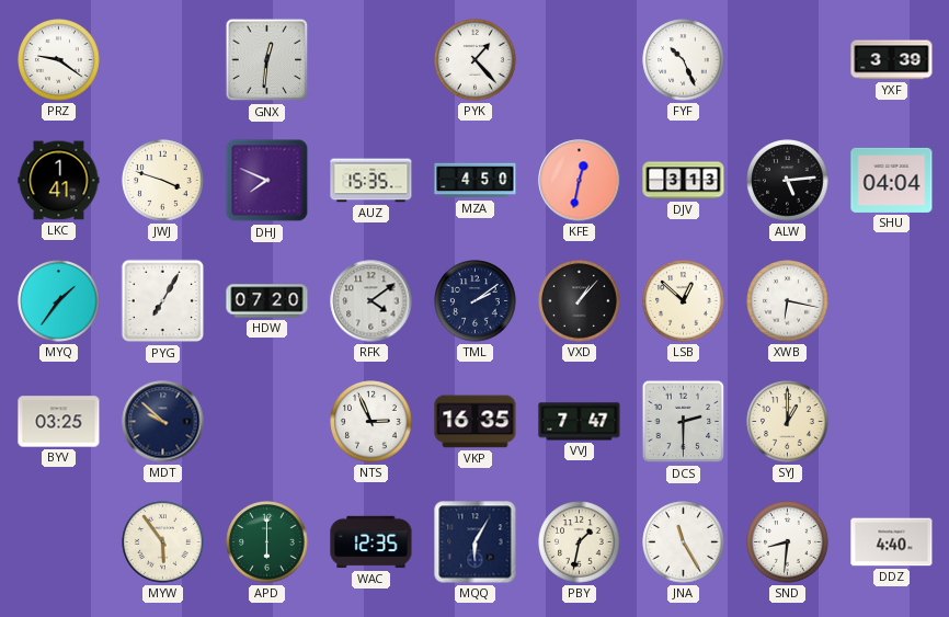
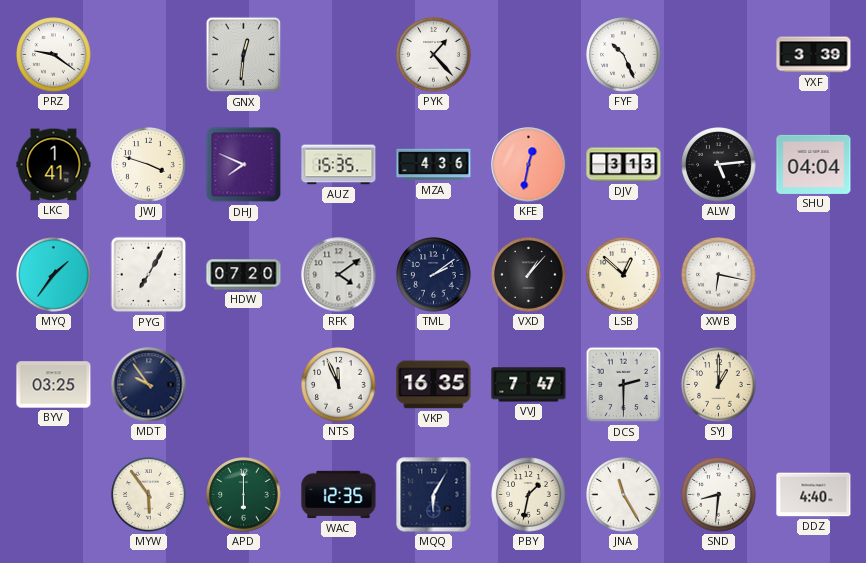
MZA: 4:50 -> 4:36 (434, 165)
MDT: 9:52 -> 9:54 (149, 385)
NTS: 2:56 -> 11:56 (339, 385)
